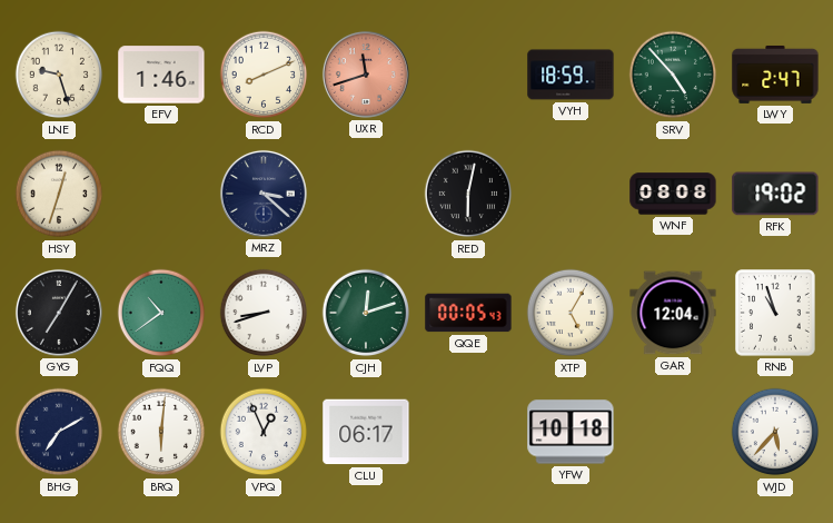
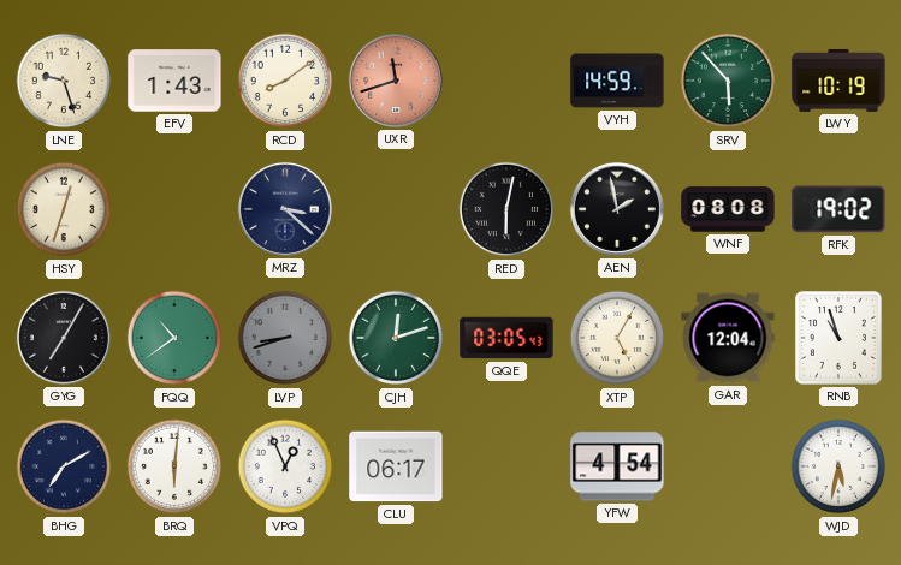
EFV: 1:46 -> 1:43 (174, 81)
RCD: 8:11 -> 8:09 (285, 81)
VYH: 18:59 -> 14:59 (617, 81)
SRV: 4:53 -> 5:53 (728, 81)
LWY: 2:47 -> 10:19 (838, 81)
AEN: none -> 1:58 (617, 209)
LVP dial: white -> grey (285, 338)
QQE: 00:05 -> 03:05 (506, 338)
YFW: 10:18 -> 4:54 (617, 466)
WJD: 5:37 -> 5:32 (838, 466)
